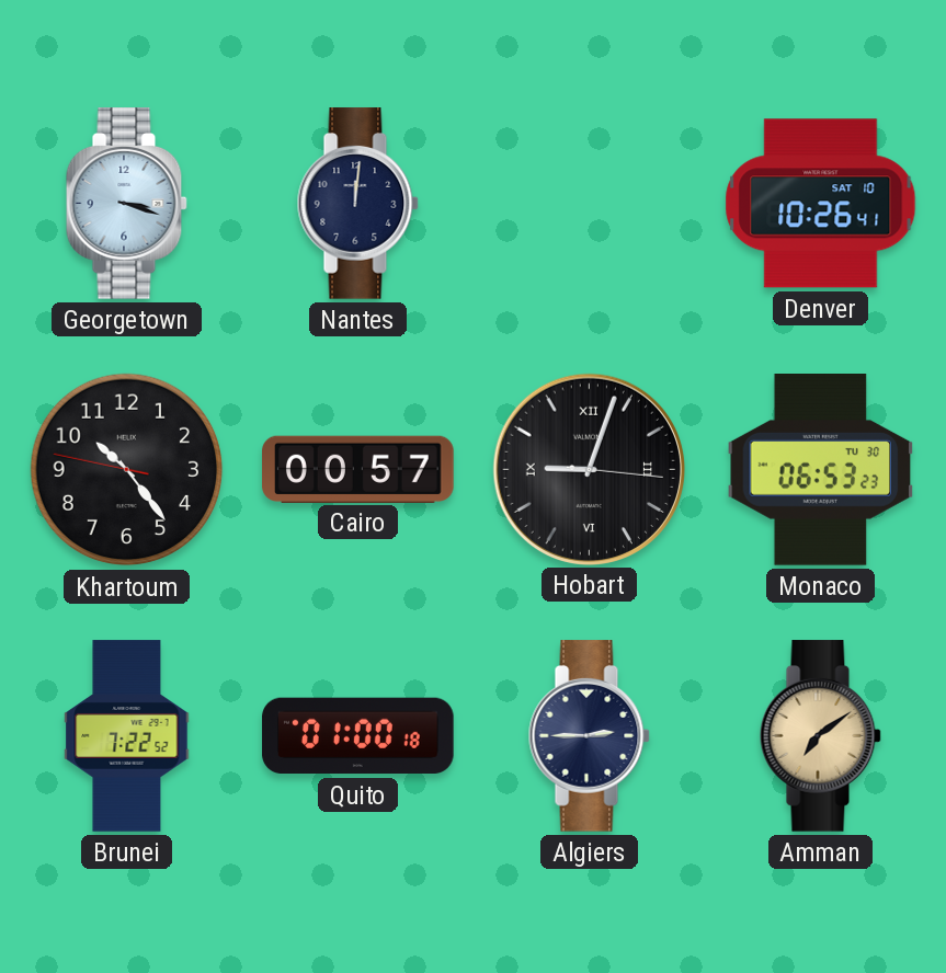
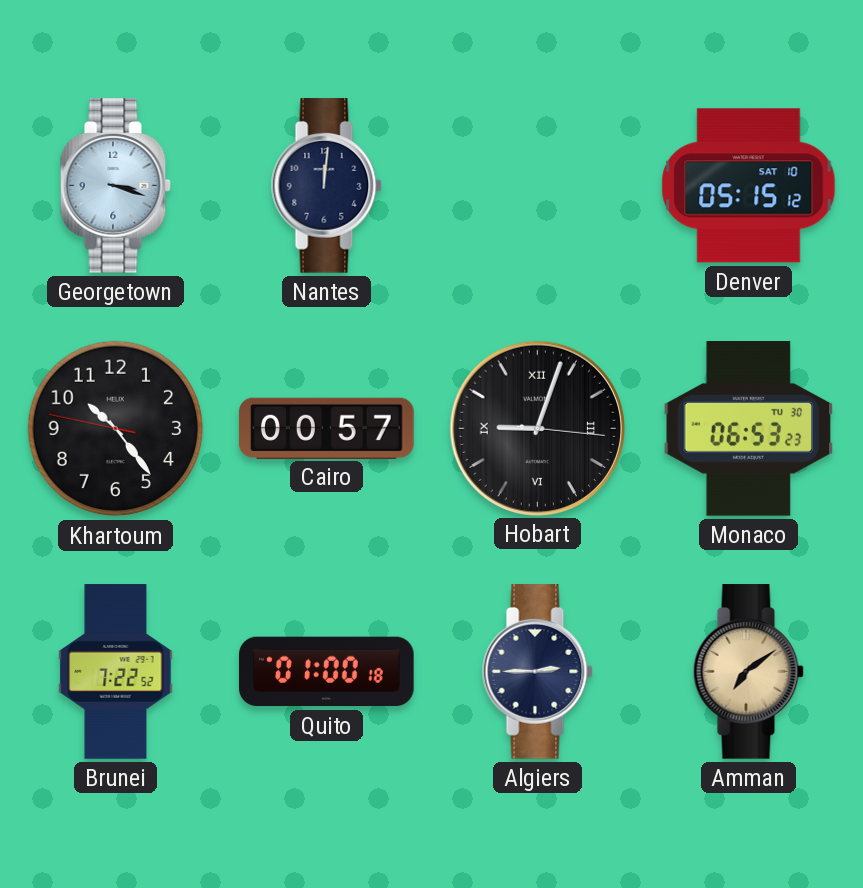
Denver: 10:26 -> 05:15 (749, 186)
